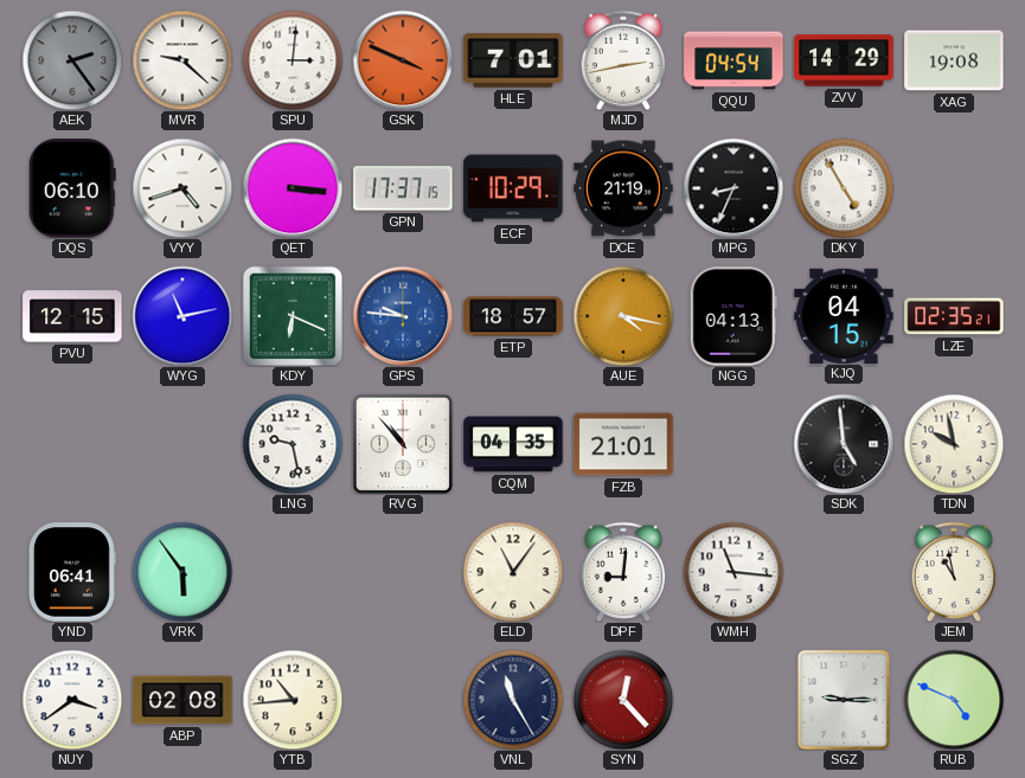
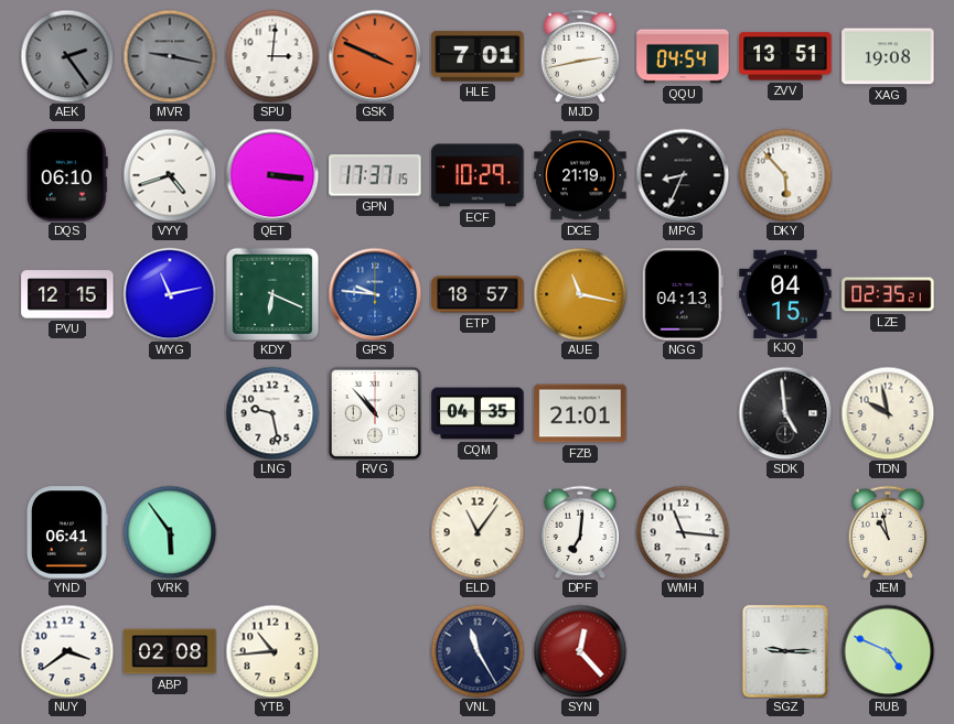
MVR: 9:22 -> 9:17 (170, 56)
MVR dial: white -> grey (170, 56)
ZVV: 14:29 -> 13:51 (785, 56)
DKY: 4:55 -> 5:53 (785, 175)
AUE: 4:17 -> 11:17 (580, 294)
DPF: 9:01 -> 7:01 (580, 531)
